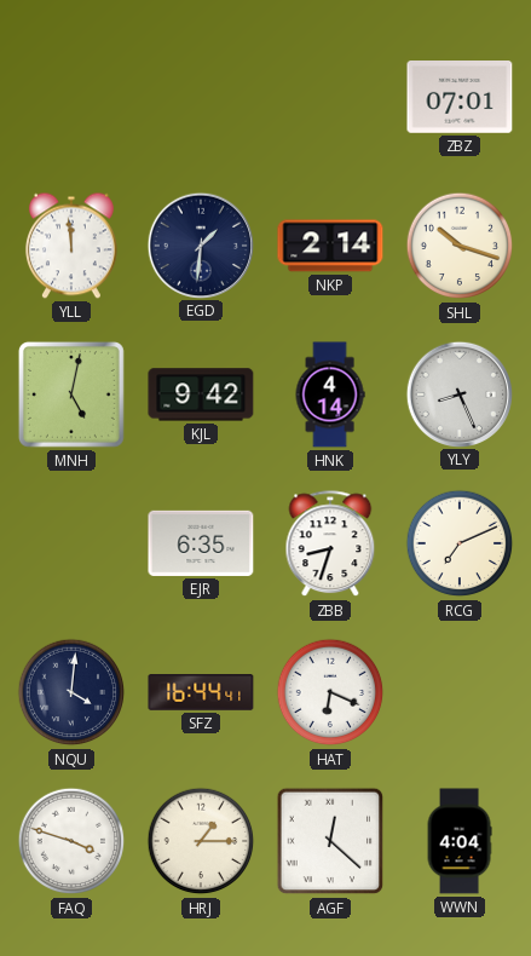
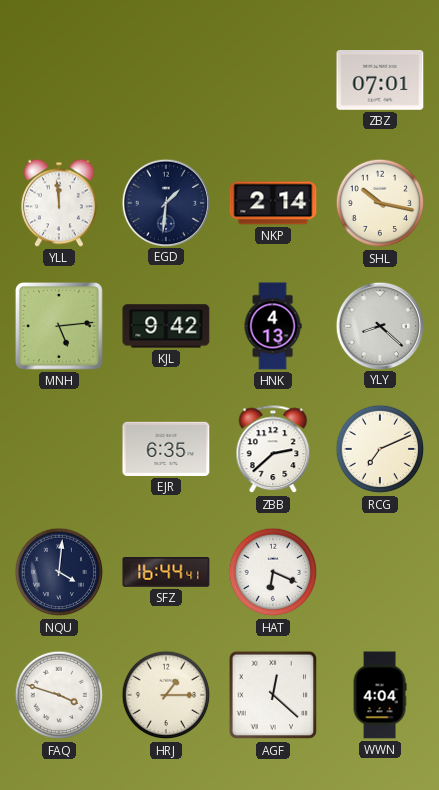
SHL: 10:18 -> 10:17 (380, 203)
MNH: 5:02 -> 5:14 (59, 326)
HNK: 4:14 -> 4:13 (273, 326)
YLY: 8:26 -> 8:22 (379, 325)
ZBB: 8:33 -> 2:38 (273, 450)
